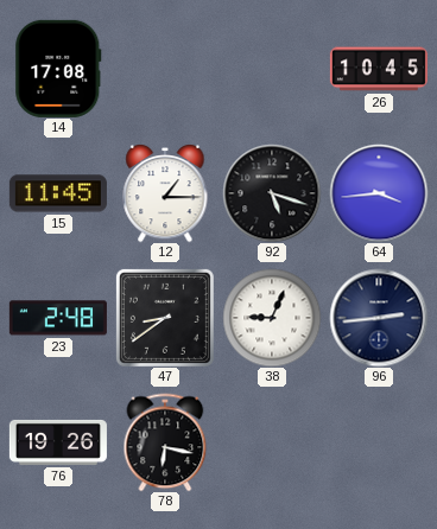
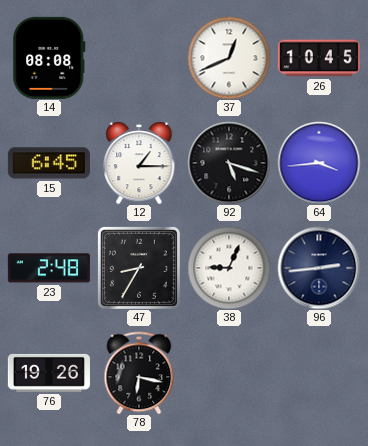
14: 17:08 -> 08:08 (49, 58)
37: none -> 12:41 (229, 58)
15: 11:45 -> 6:45 (49, 163)
47: 8:39 -> 8:35 (139, 268)
